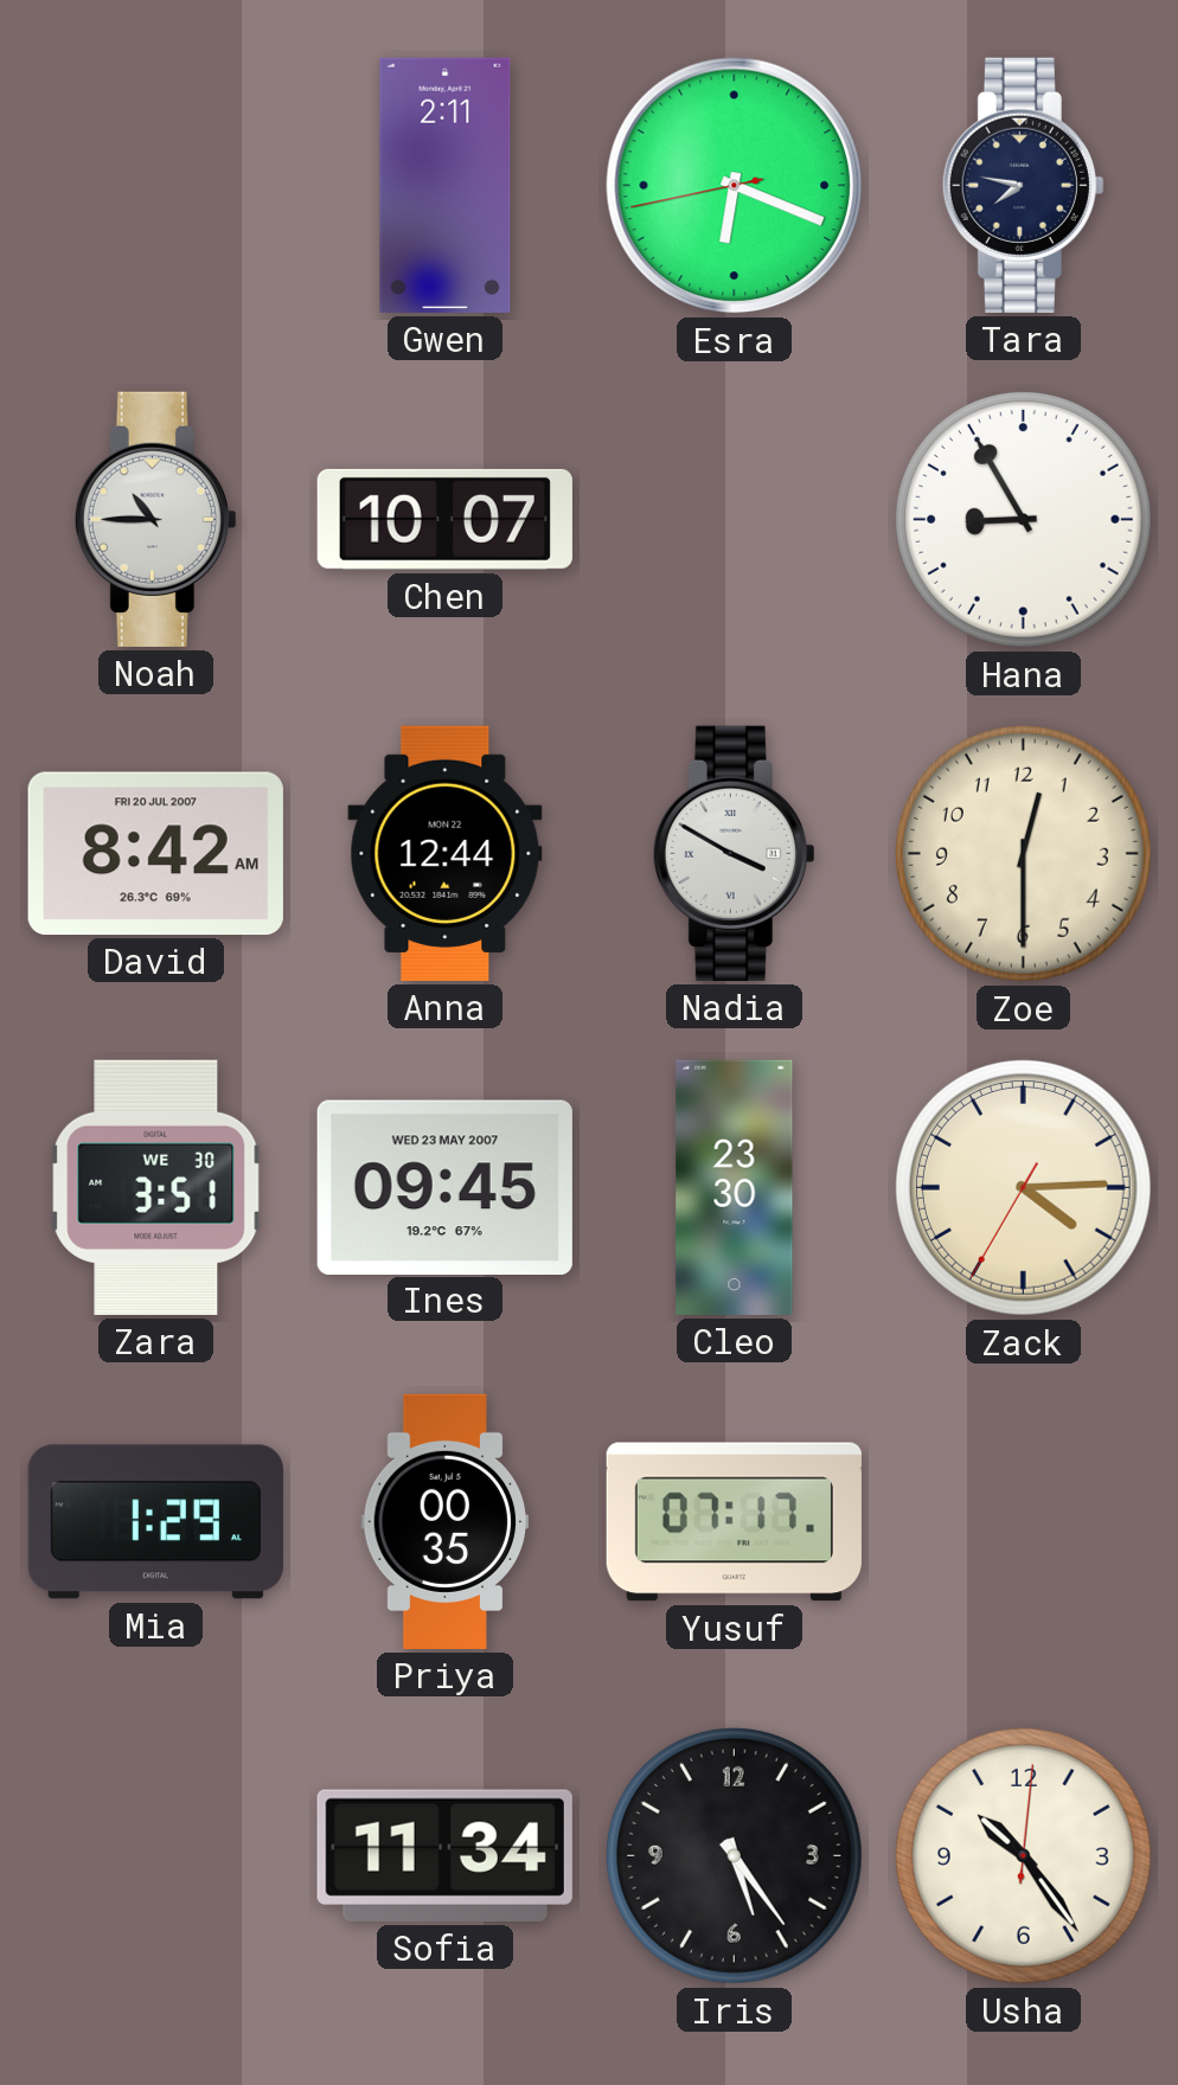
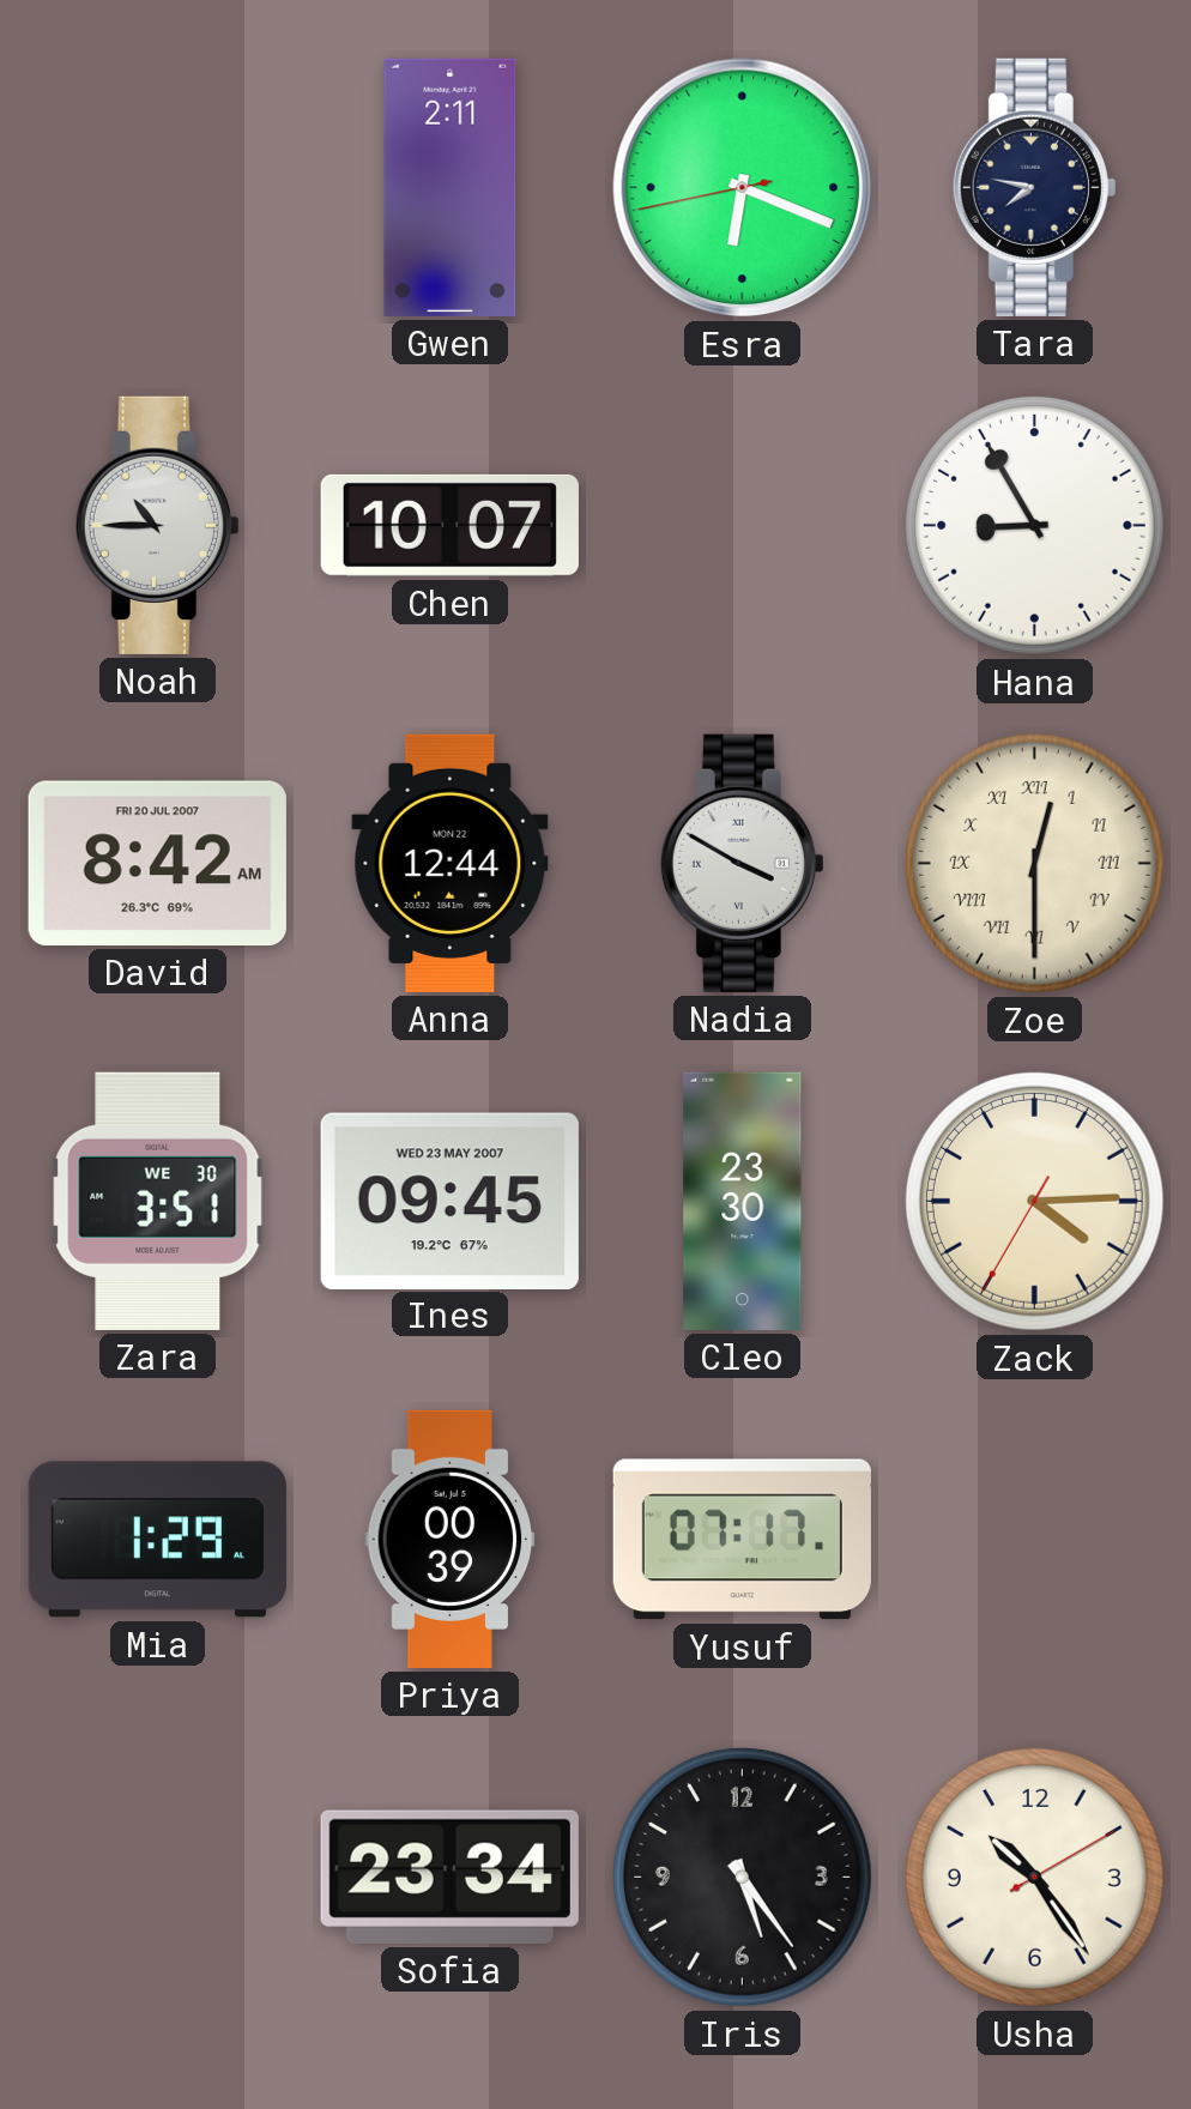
Zoe numerals: Arabic -> Roman (1034, 863)
Priya: 00:35 -> 00:39 (451, 1539)
Sofia: 11:34 -> 23:34 (449, 1877)
Usha: 10:24:01 -> 10:24:10 (1034, 1877)
